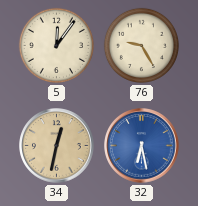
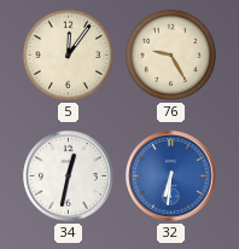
34 dial: champagne -> white (69, 176)
32: 6:28 -> 6:31 (171, 176)
